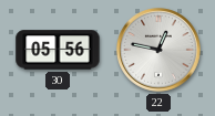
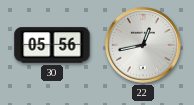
22: 12:47 -> 12:43 (144, 46)
